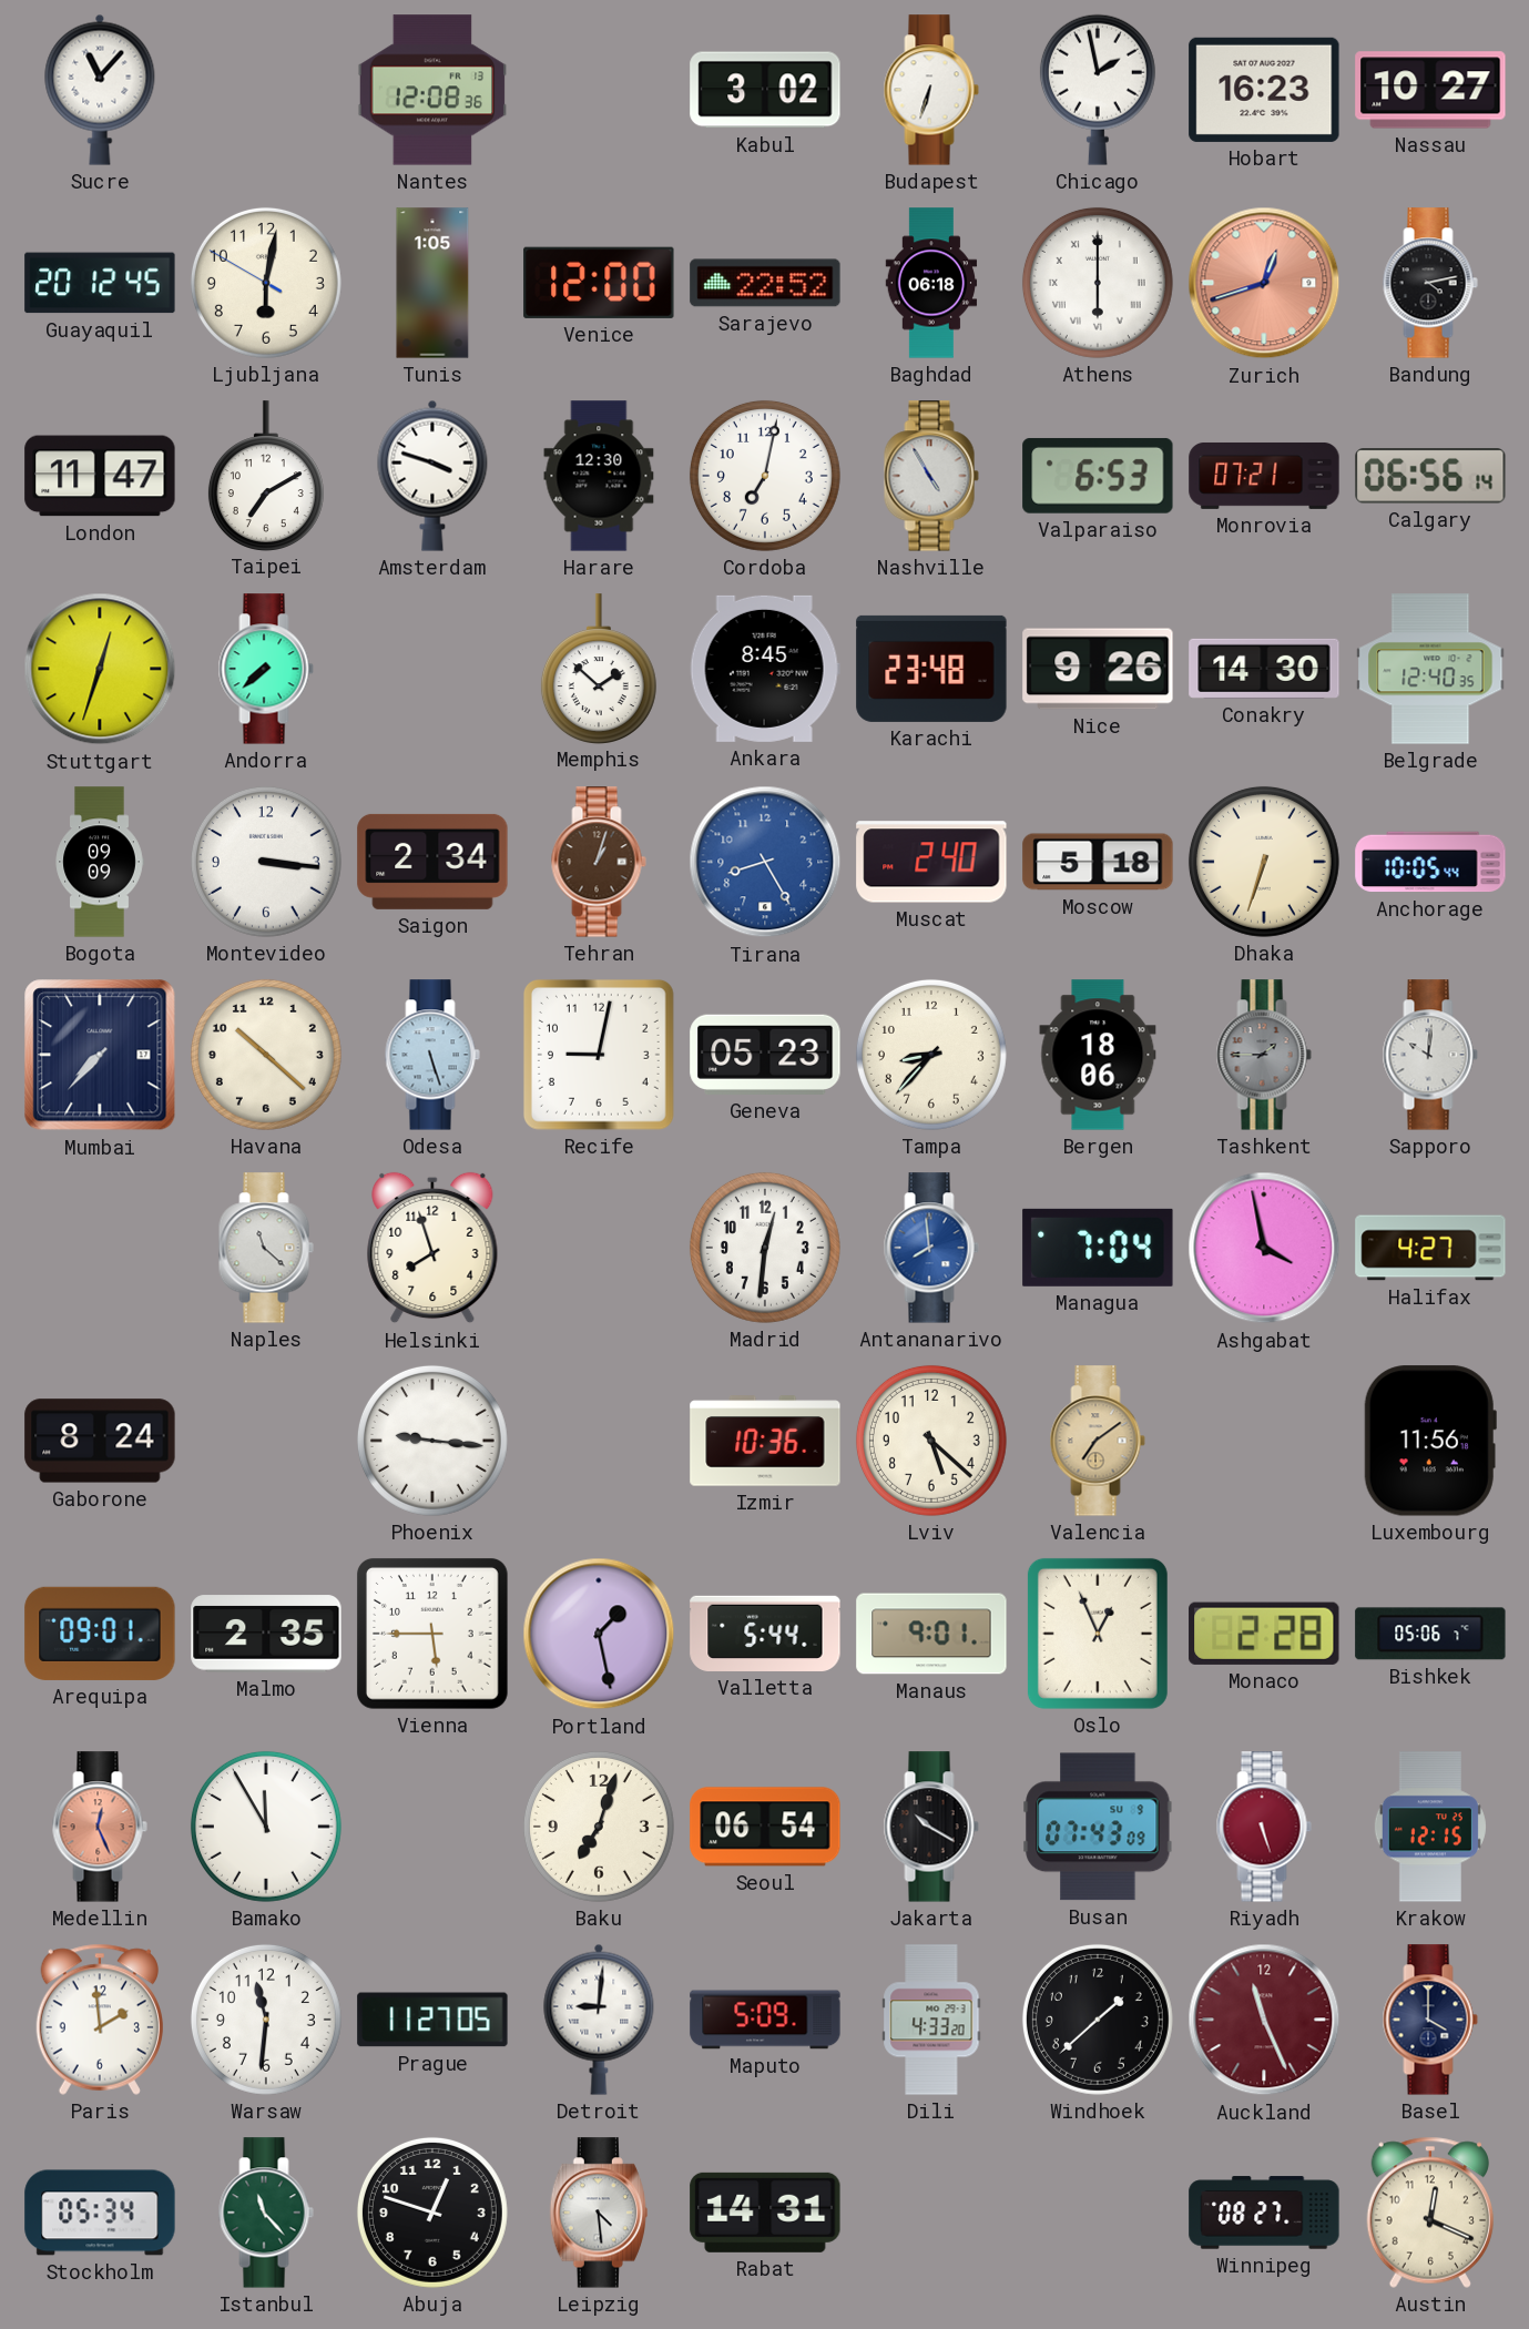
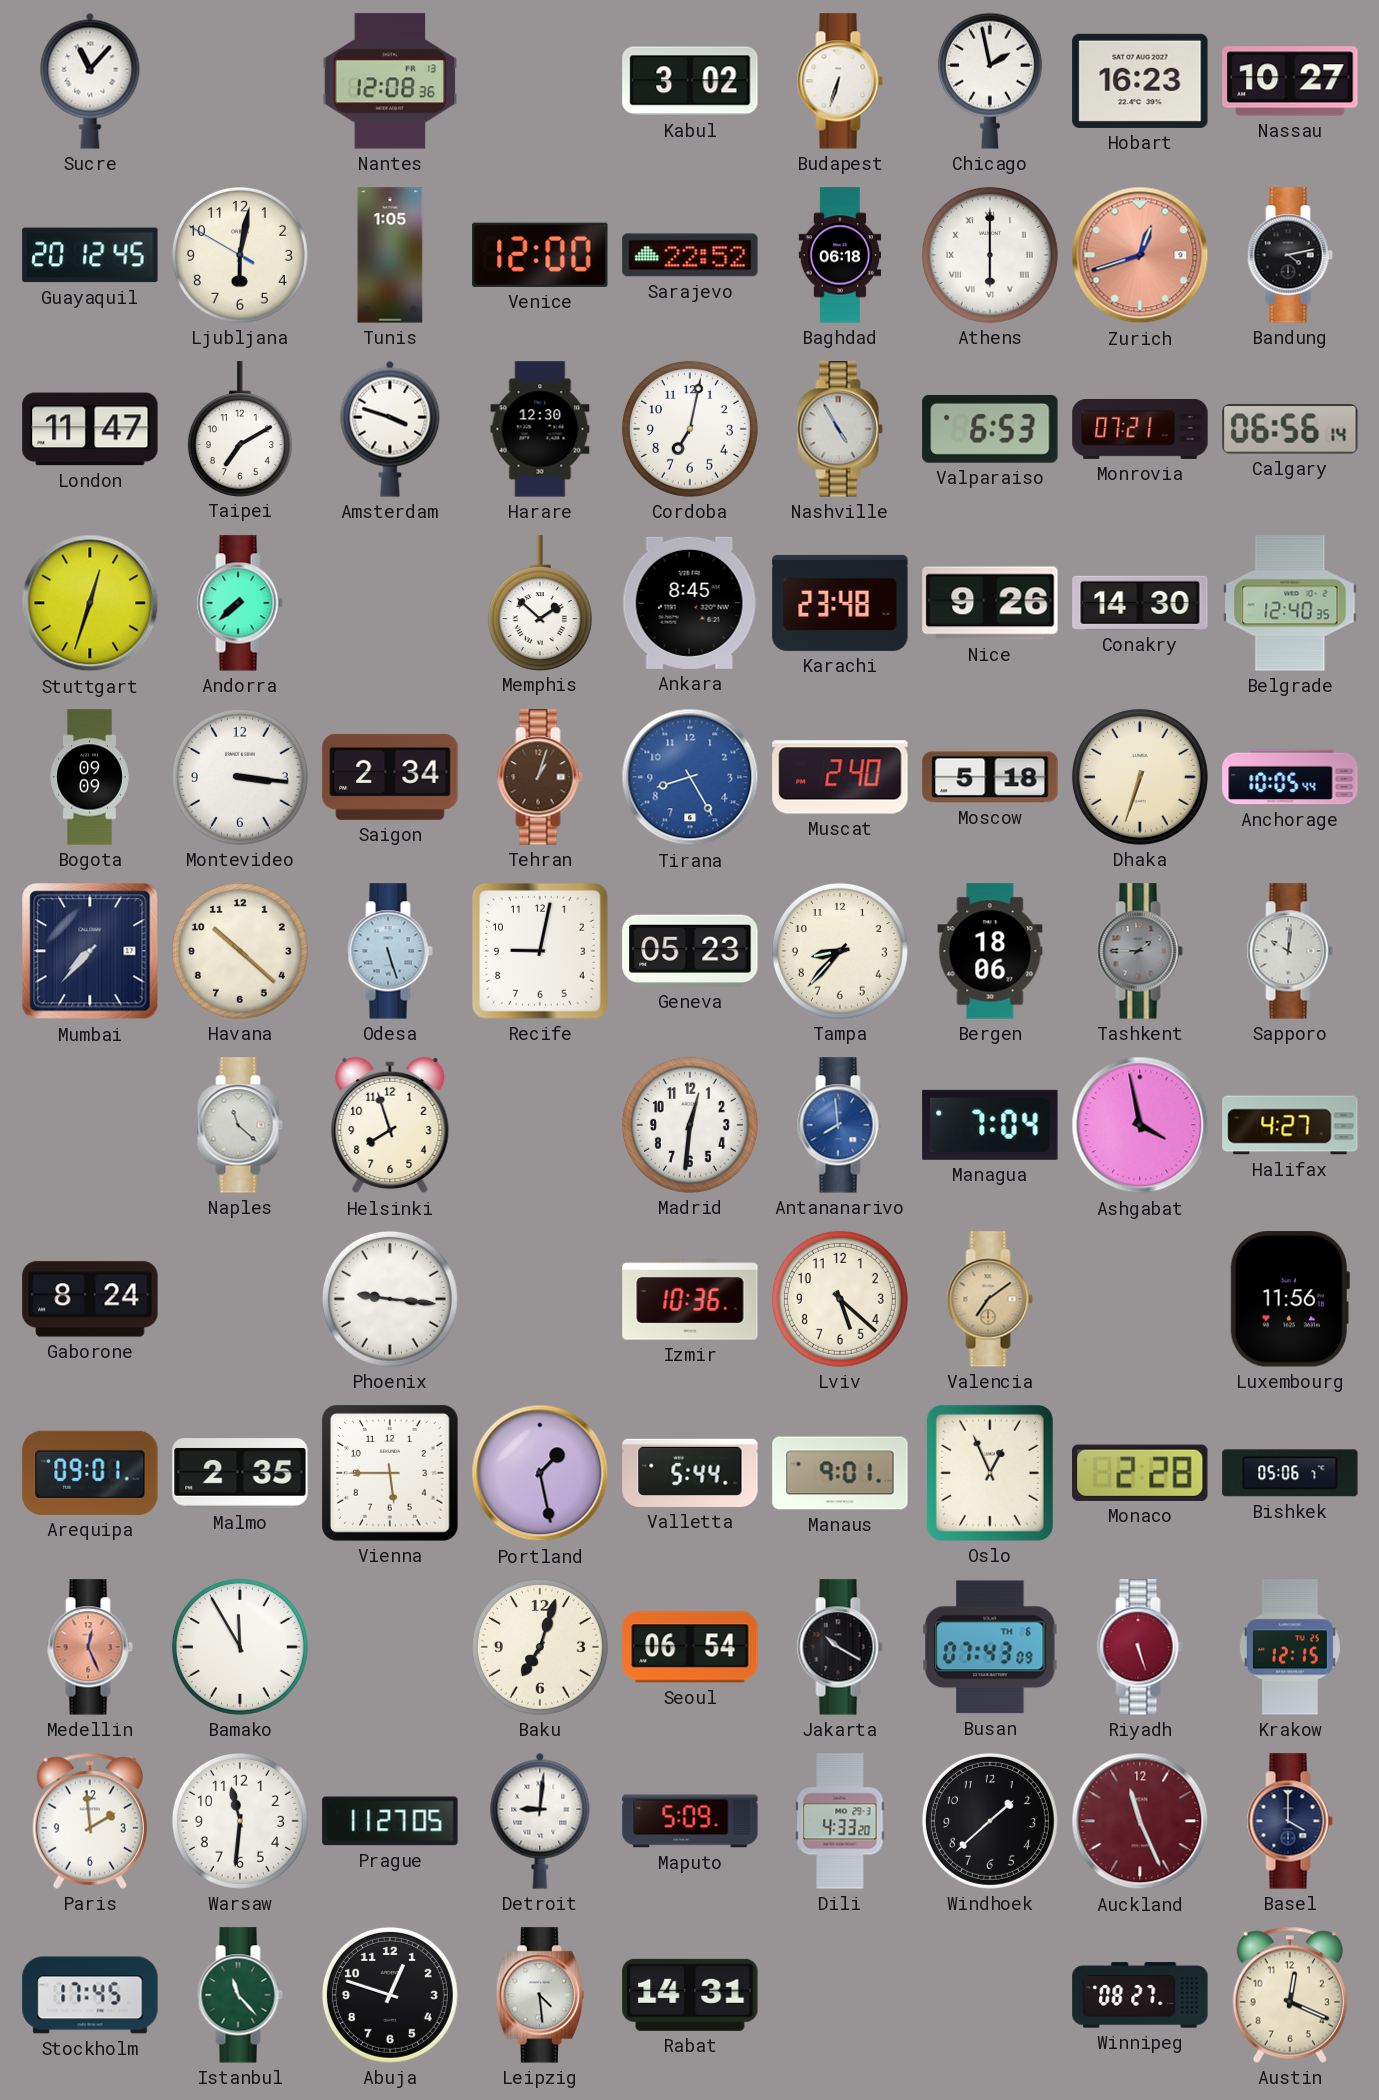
Busan date: SU 9 -> TH 6 (990, 1647)
Stockholm: 05:34 -> 17:45 (90, 1995)
